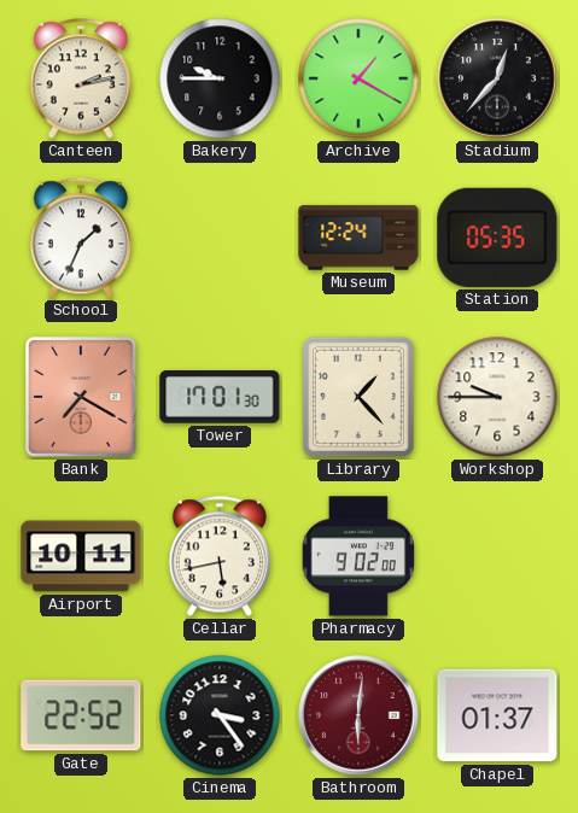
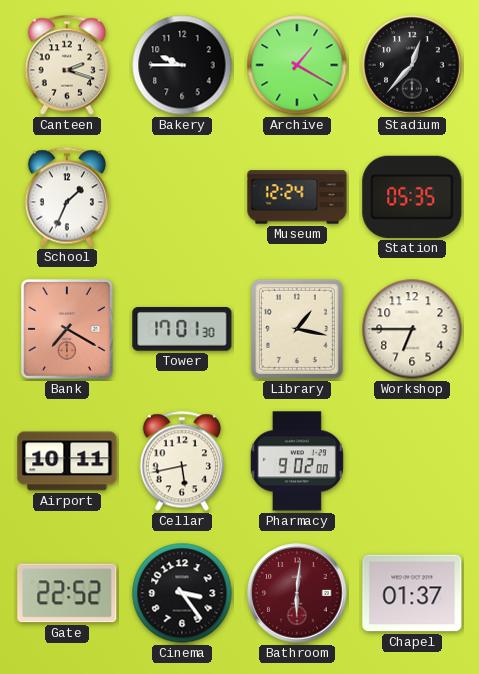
Canteen: 2:13 -> 2:18 (67, 65)
Library: 1:23 -> 1:17 (297, 329)
Workshop: 9:45 -> 6:45 (412, 329)
